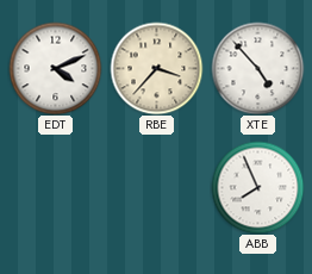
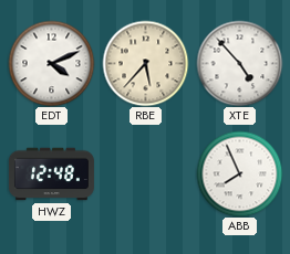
RBE: 3:37 -> 5:37 (145, 63)
HWZ: none -> 12:48 (51, 174)
